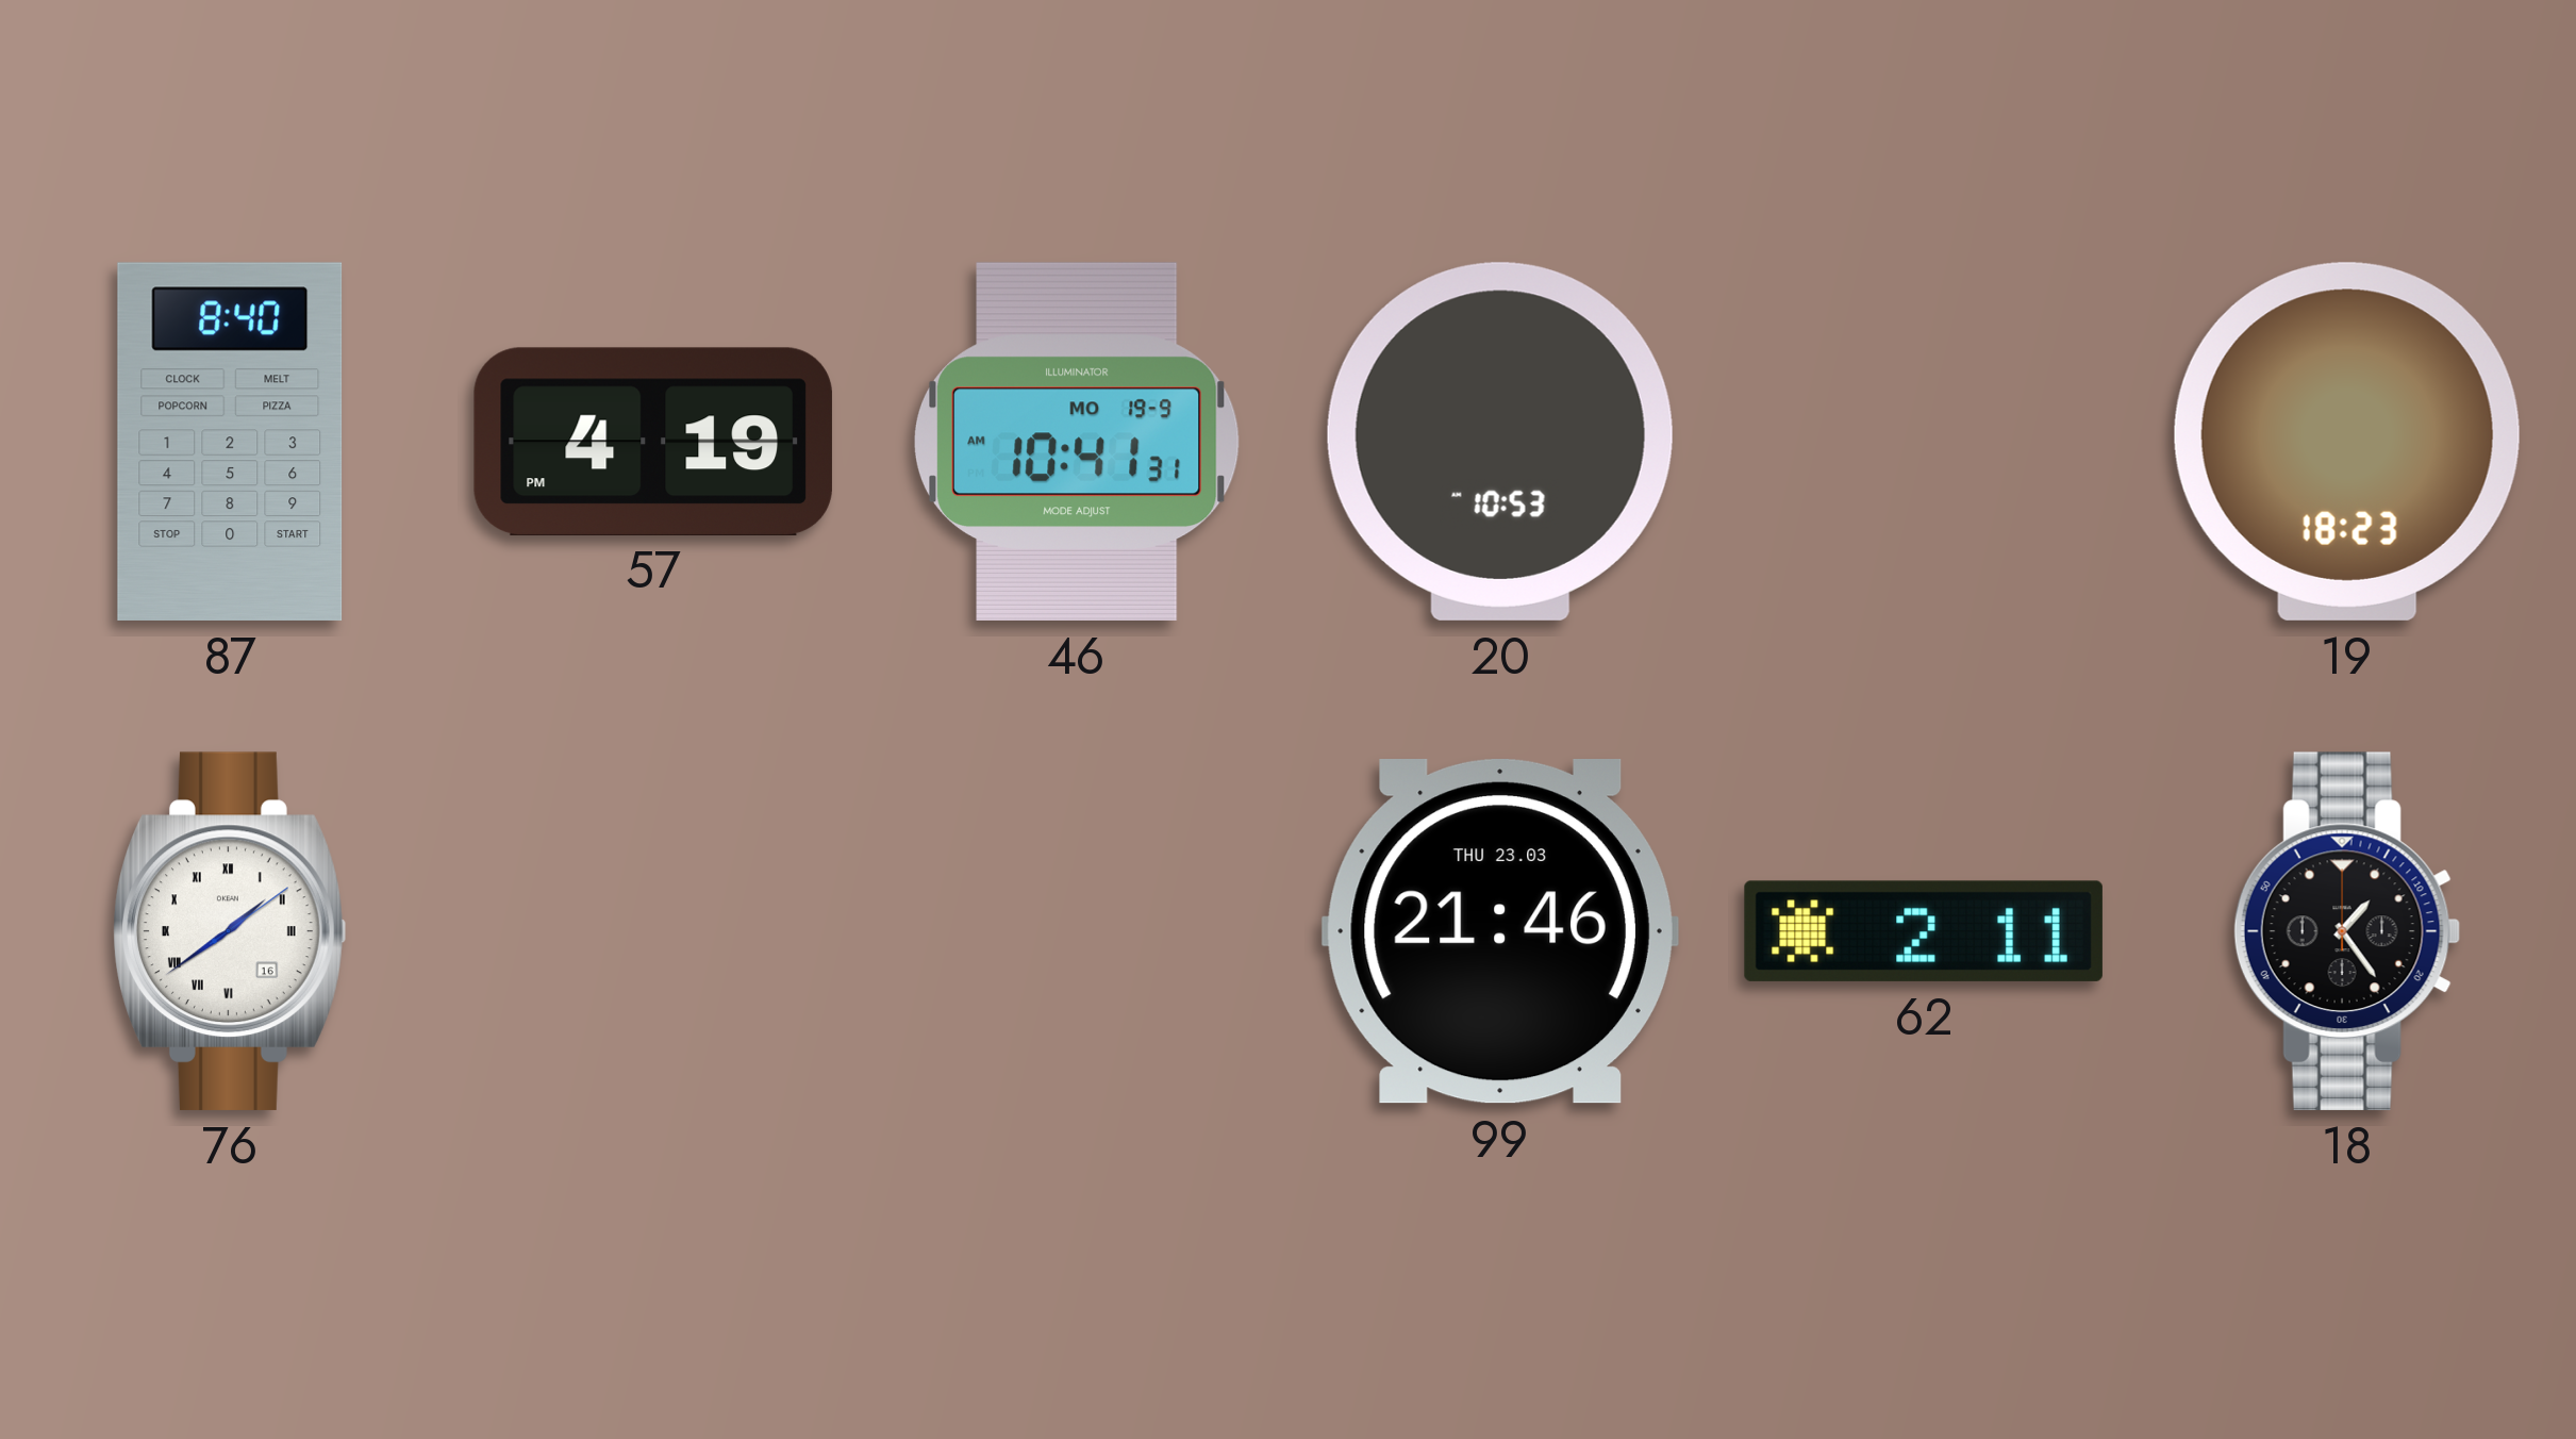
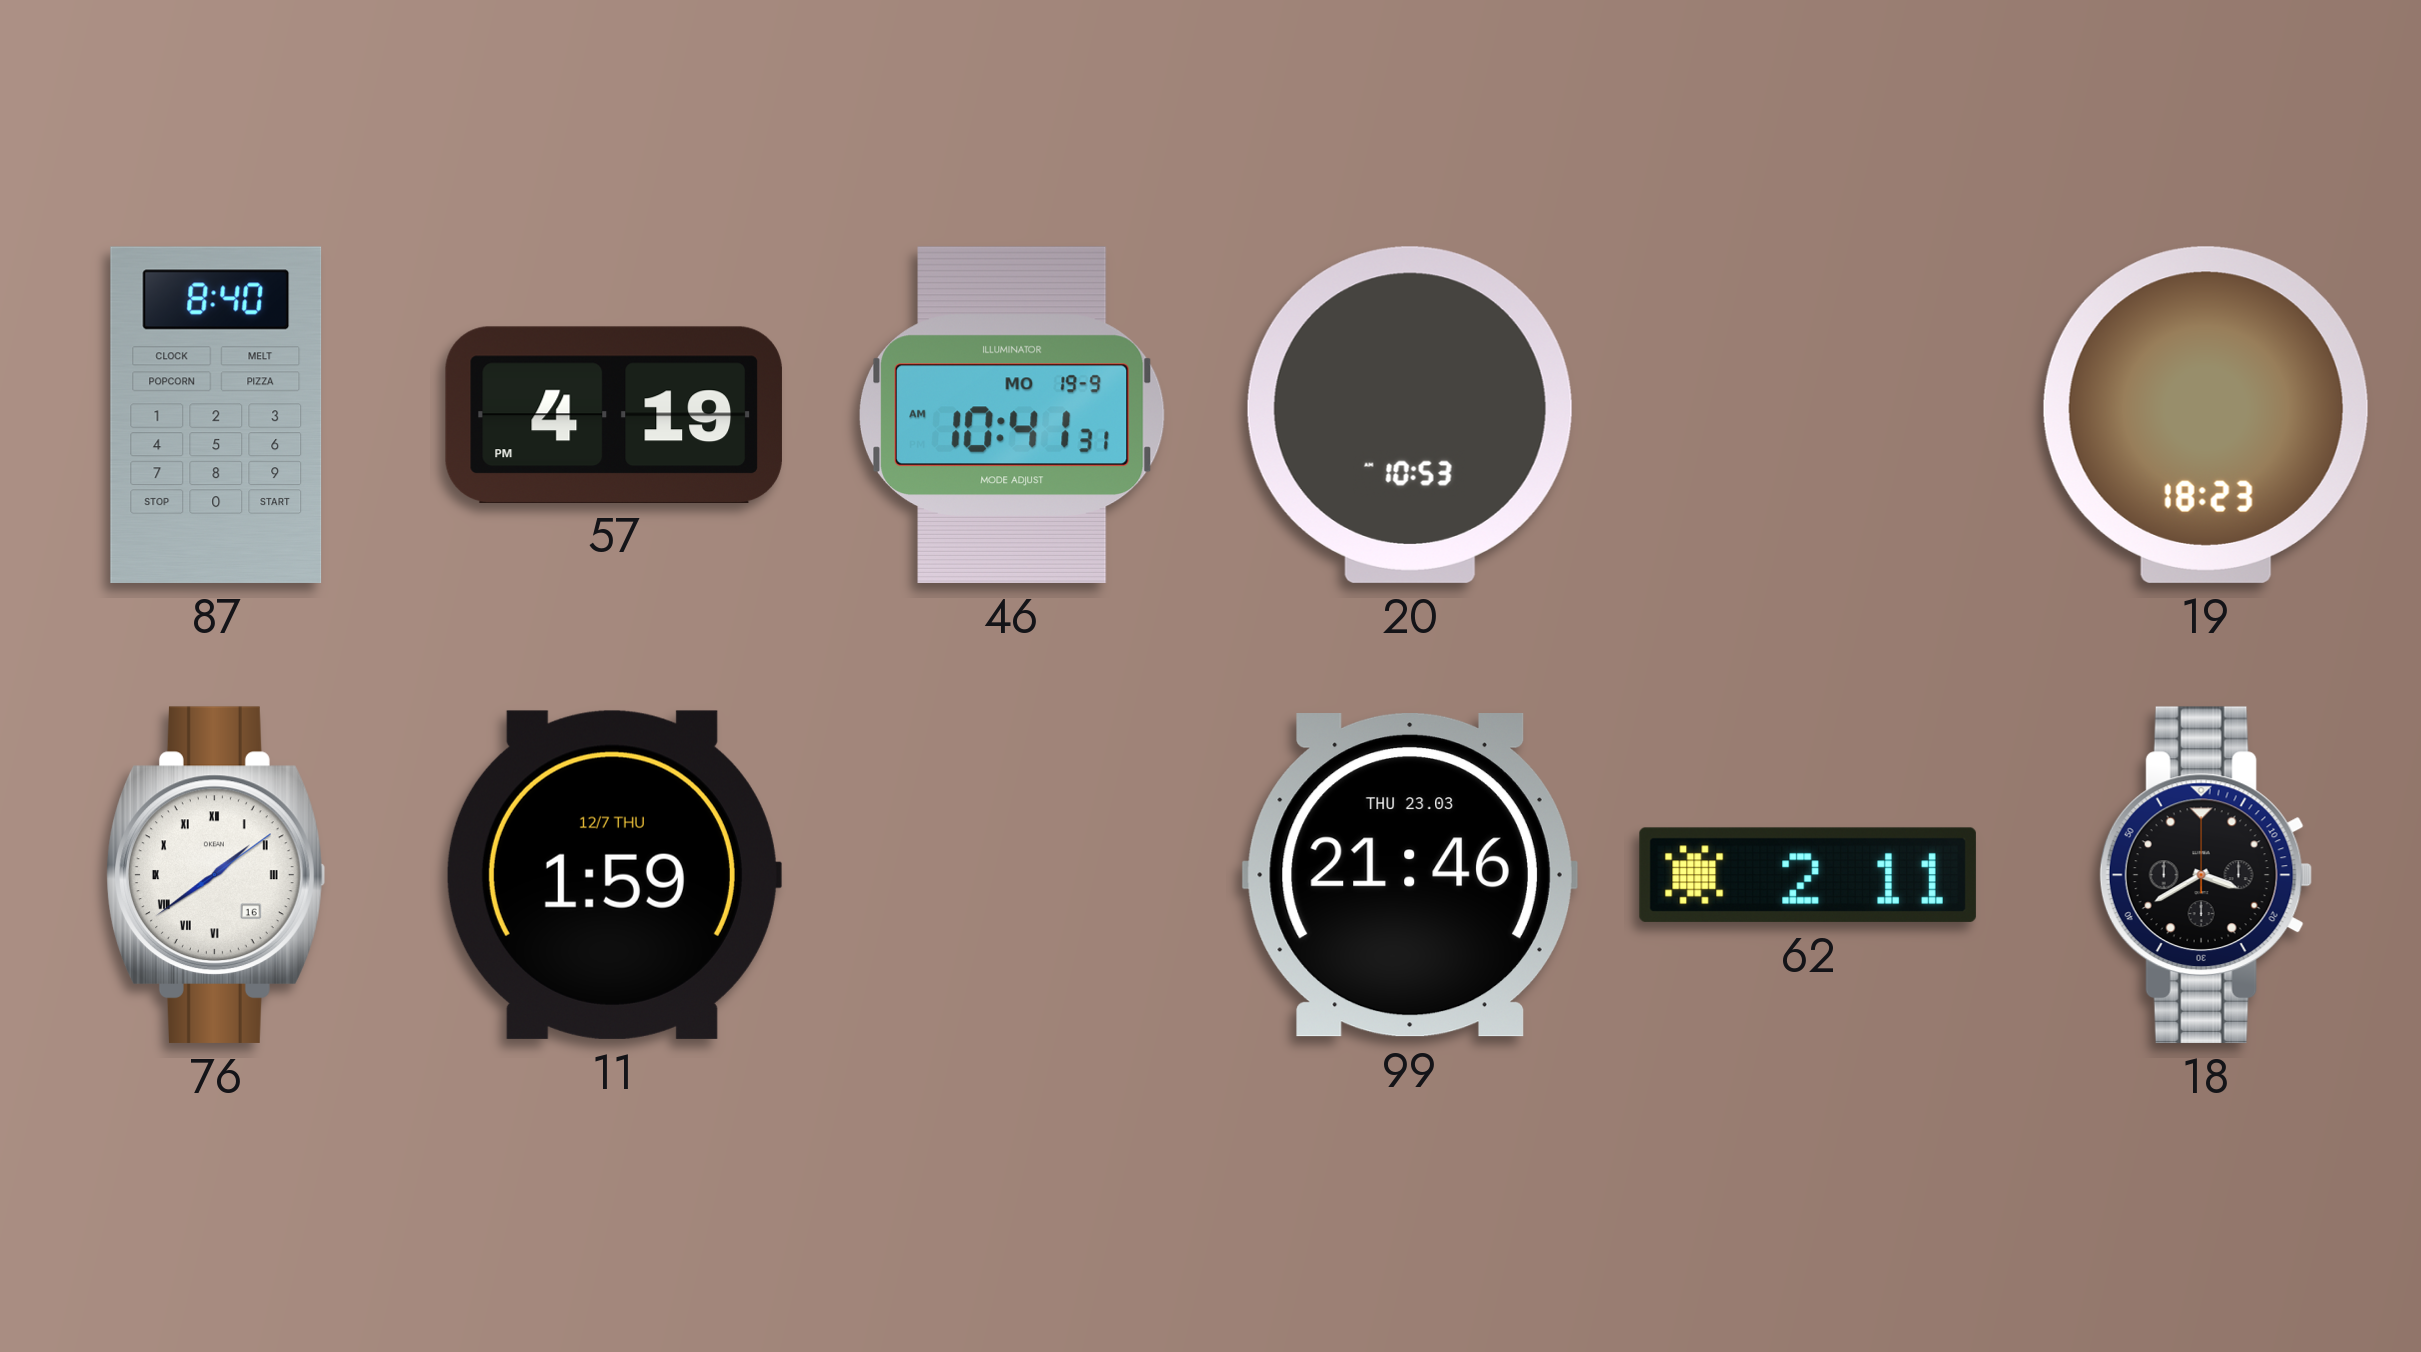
11: none -> 1:59 (613, 875)
18: 1:24 -> 3:40 (2206, 875)
